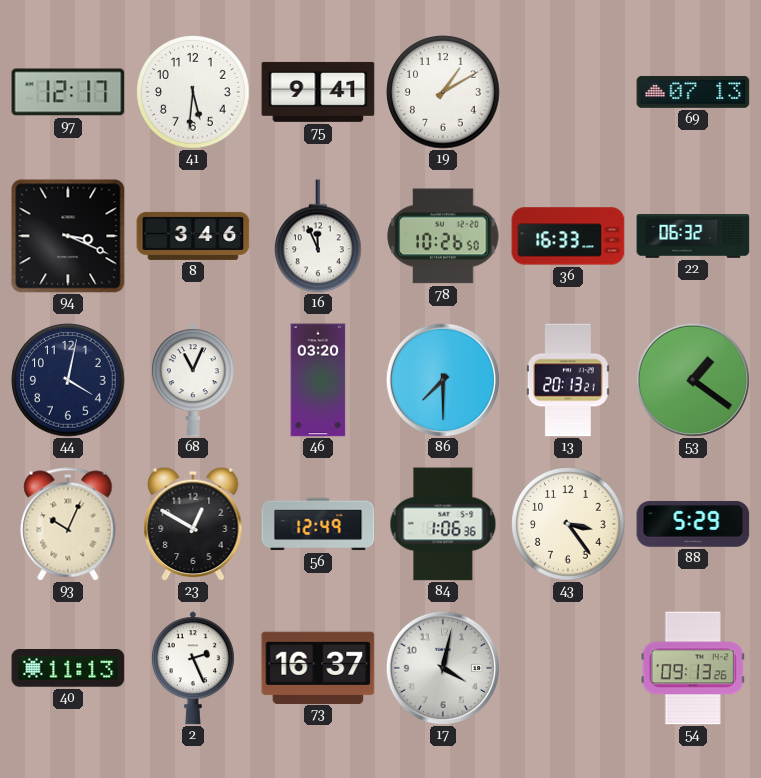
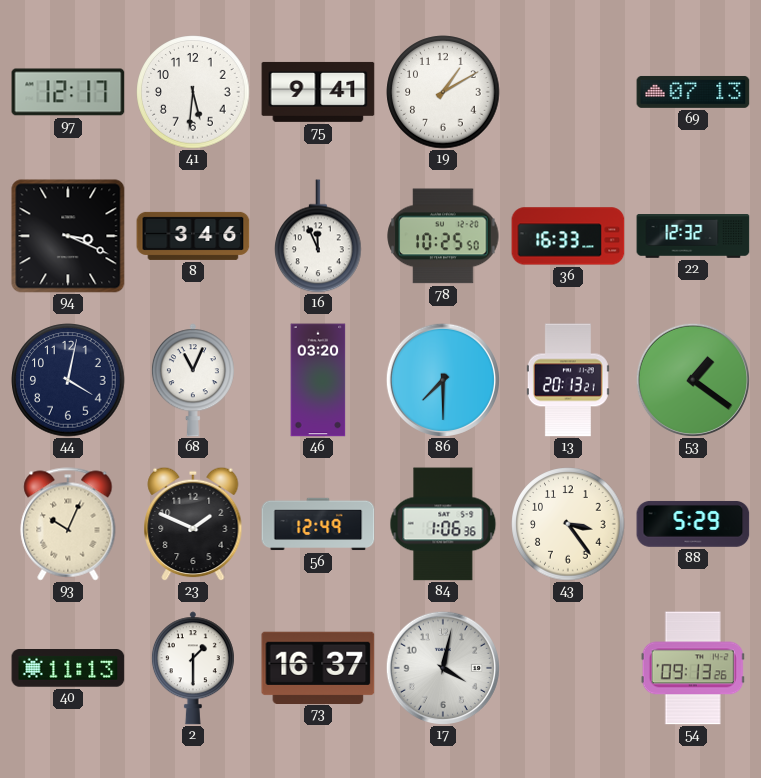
78: 10:26 -> 10:25 (443, 236)
22: 06:32 -> 12:32 (693, 237)
23: 12:50 -> 1:49 (193, 524)
2: 2:26 -> 1:30 (193, 668)
